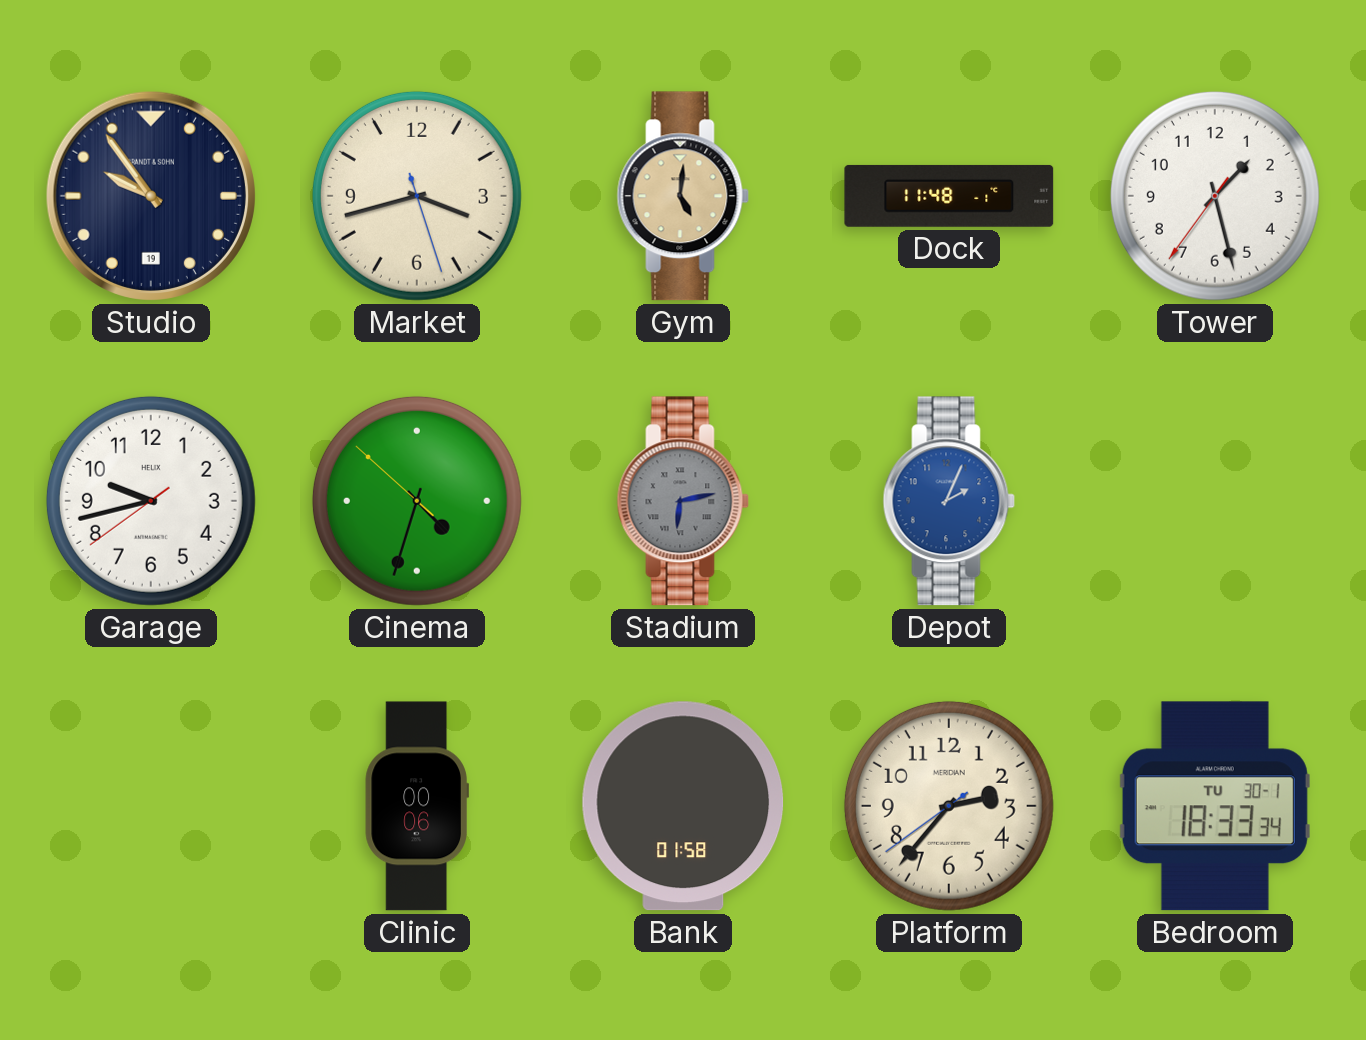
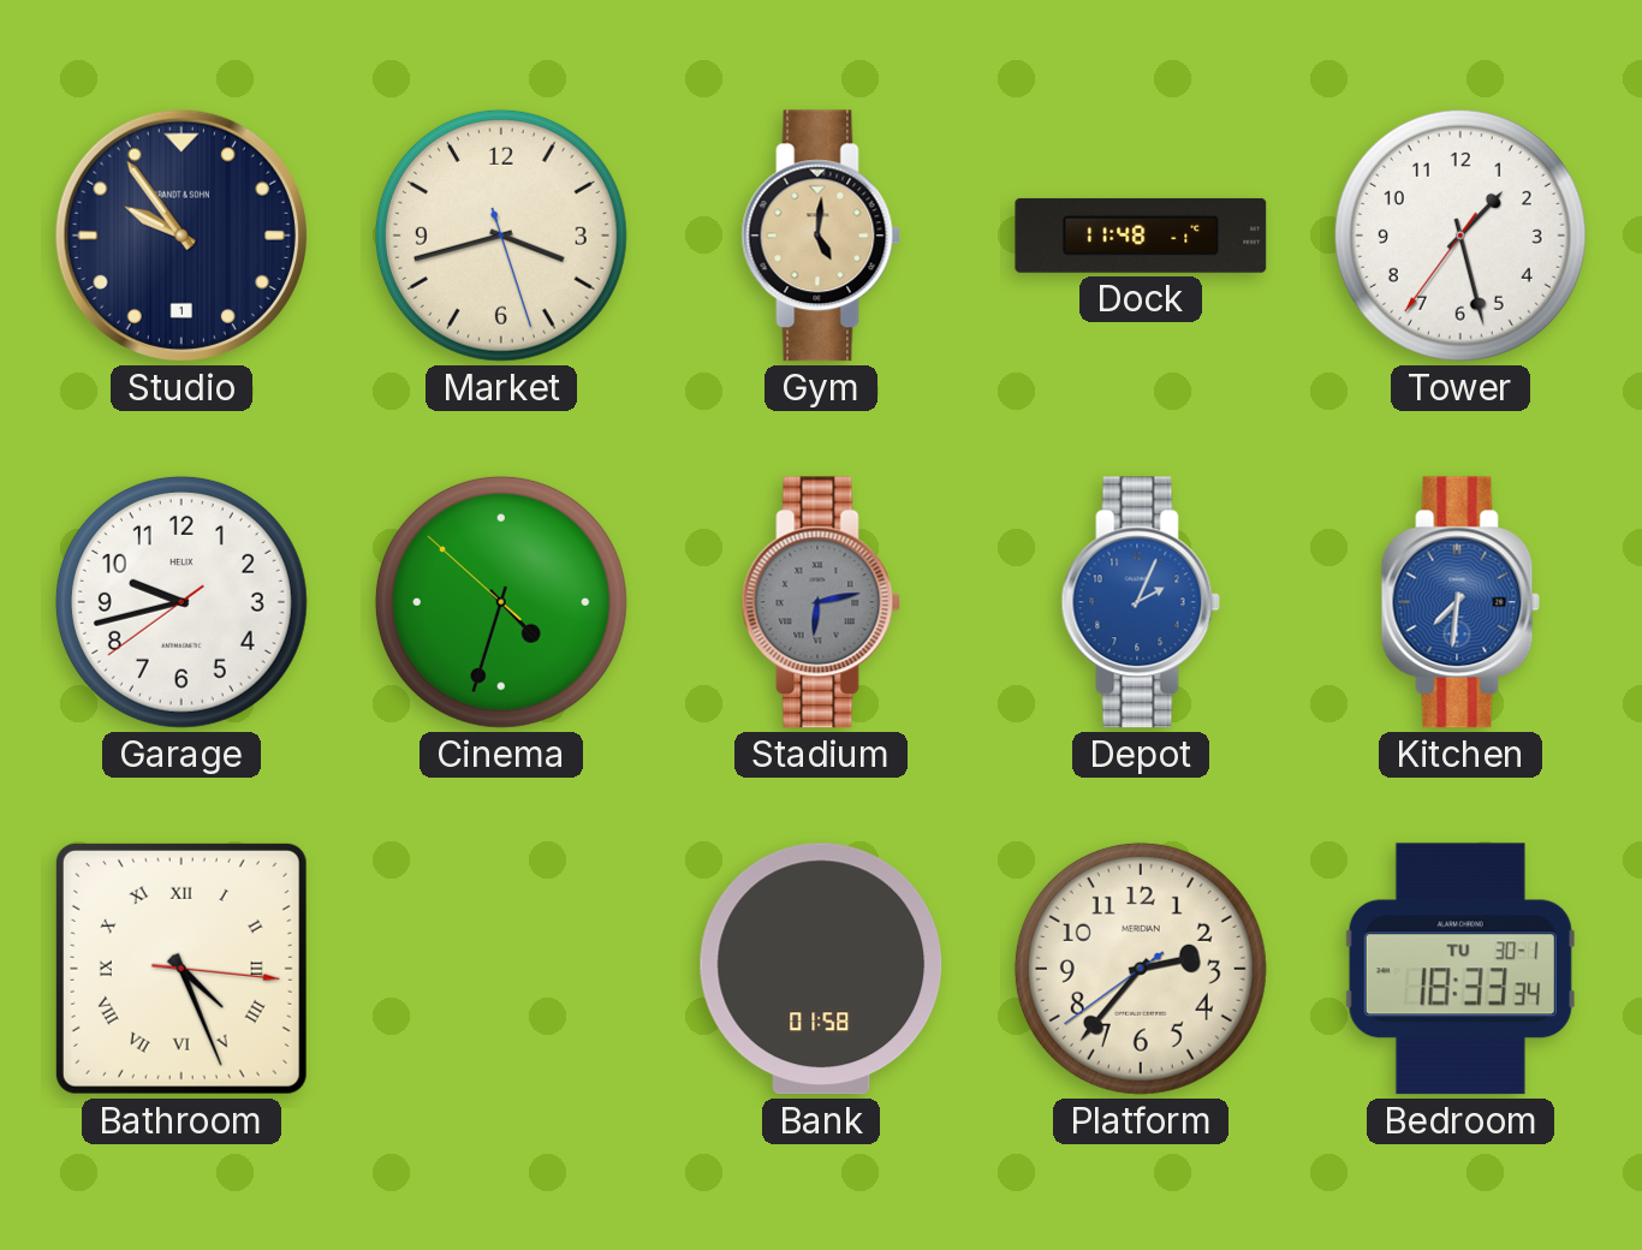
Studio date: 19 -> 1 (180, 236)
Kitchen: none -> 7:31 (1460, 602)
Bathroom: none -> 4:26 (182, 969)
Clinic: 00:06 -> none (417, 806)
